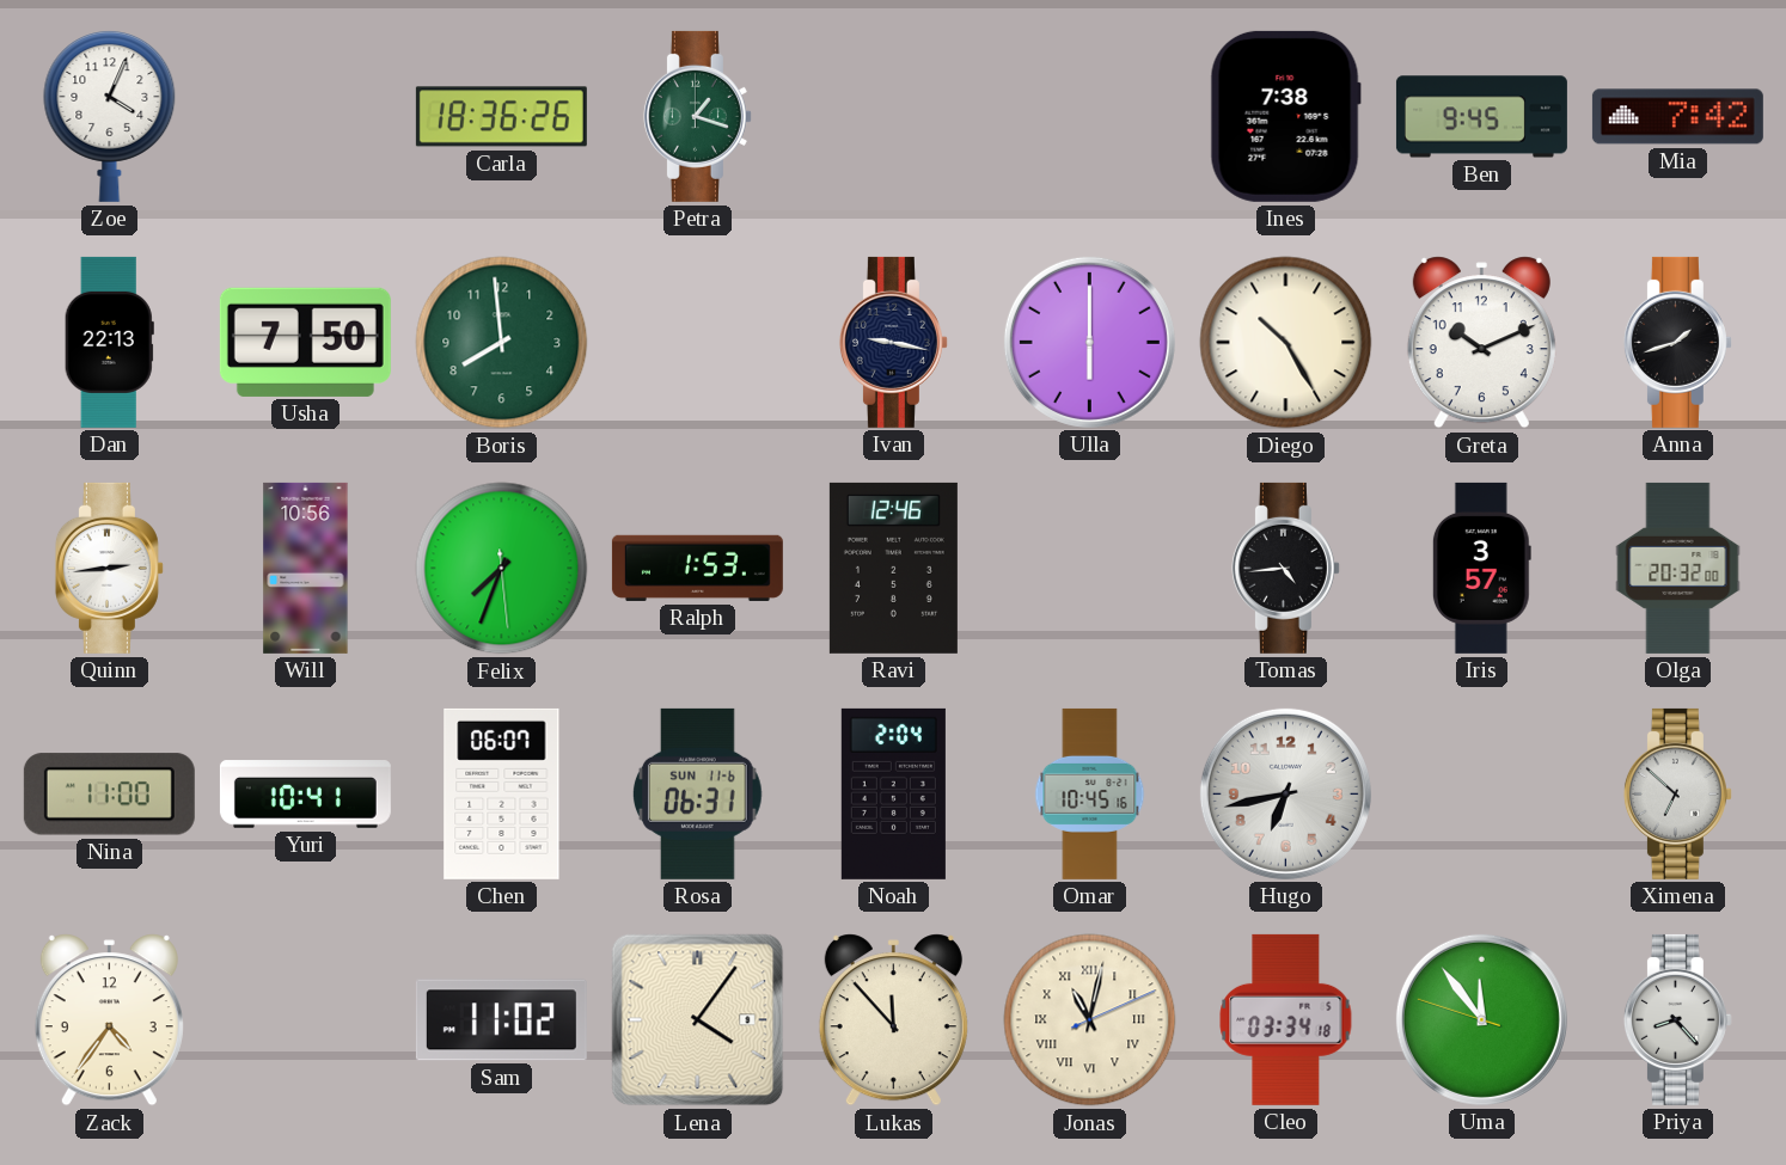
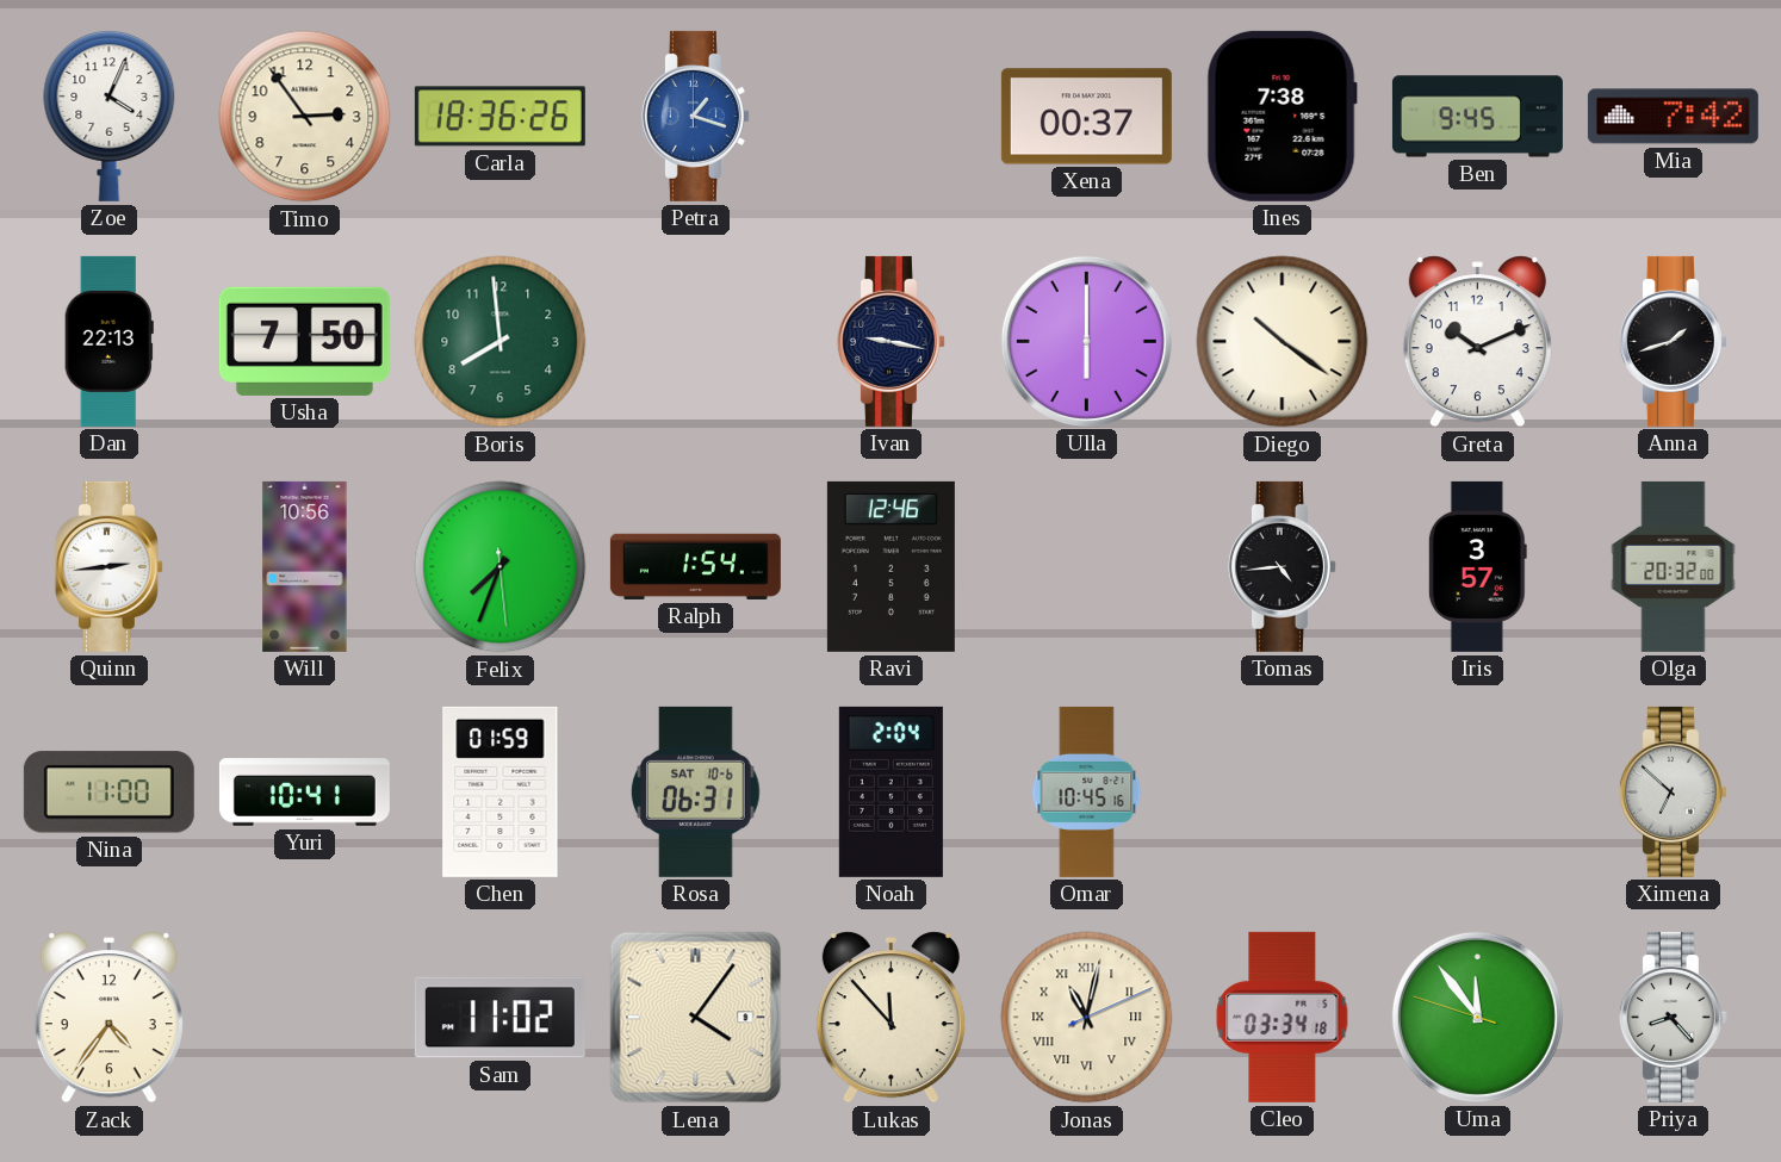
Timo: none -> 2:54 (305, 117)
Petra dial: green -> blue (695, 116)
Xena: none -> 00:37 (1086, 117)
Diego: 10:25 -> 10:21 (1283, 342)
Ralph: 1:53 -> 1:54 (695, 566)
Chen: 06:07 -> 01:59 (501, 791)
Rosa date: SUN 11-6 -> SAT 10-6 (695, 791)
Hugo: 6:43 -> none (1285, 793)
